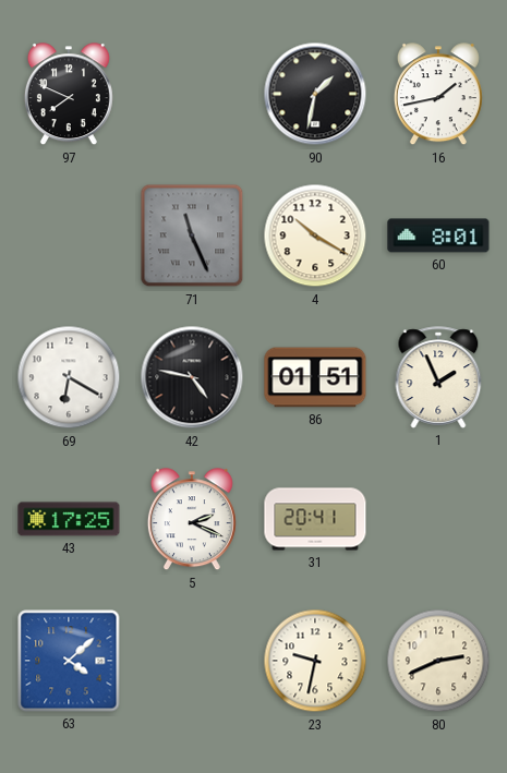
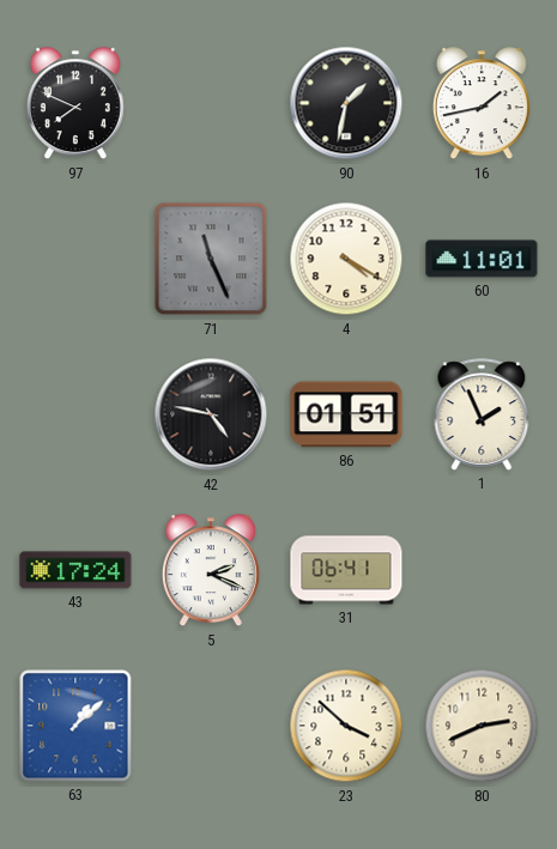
4: 10:20 -> 4:20 (346, 259)
60: 8:01 -> 11:01 (482, 259)
69: 6:20 -> none (69, 377)
43: 17:25 -> 17:24 (75, 570)
31: 20:41 -> 06:41 (346, 570)
63: 4:08 -> 1:08 (75, 726)
23: 9:32 -> 3:52 (346, 726)
